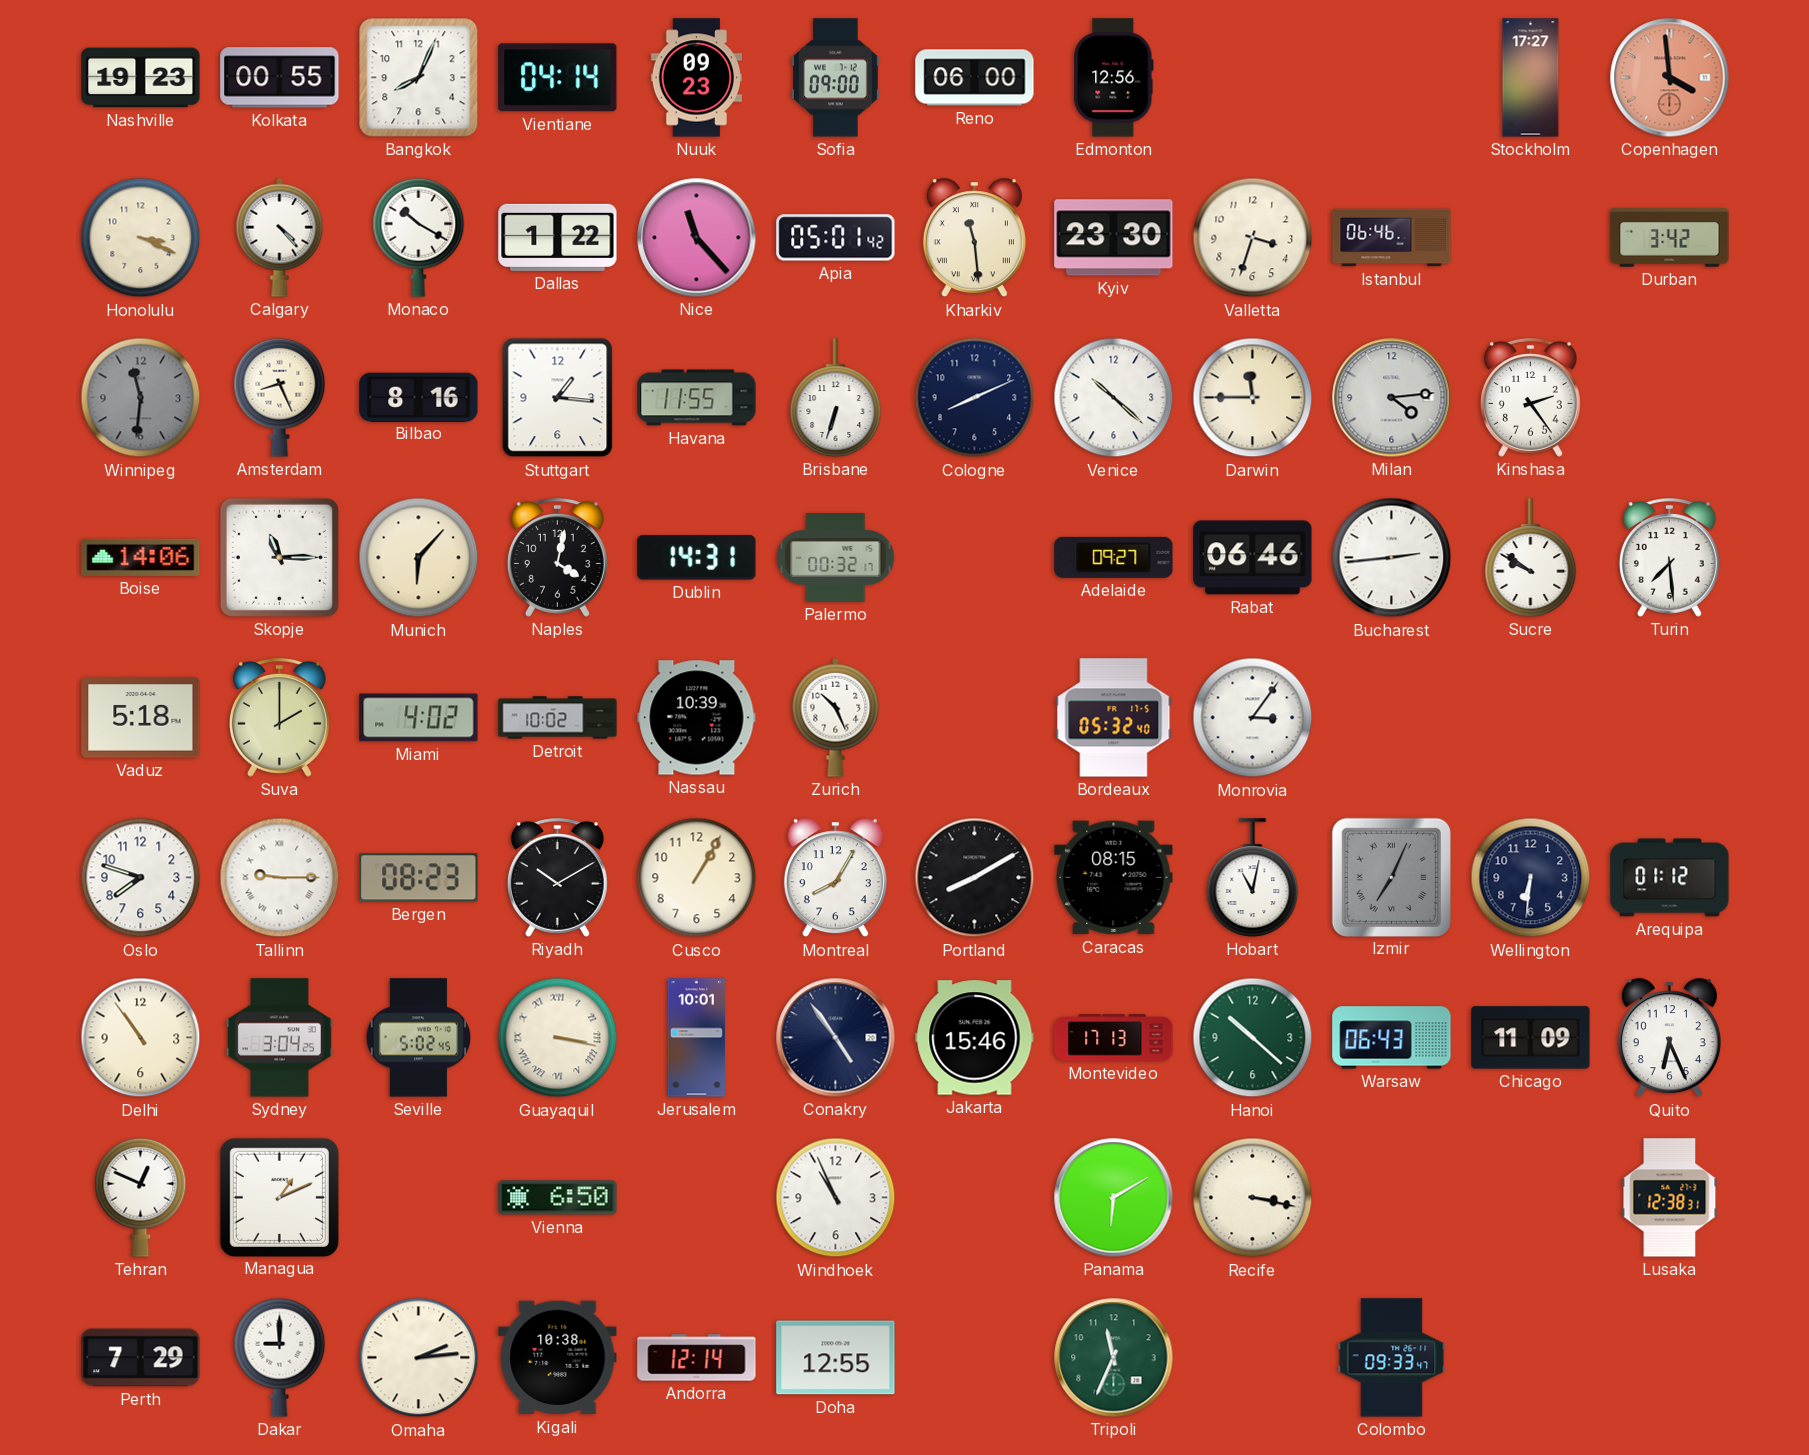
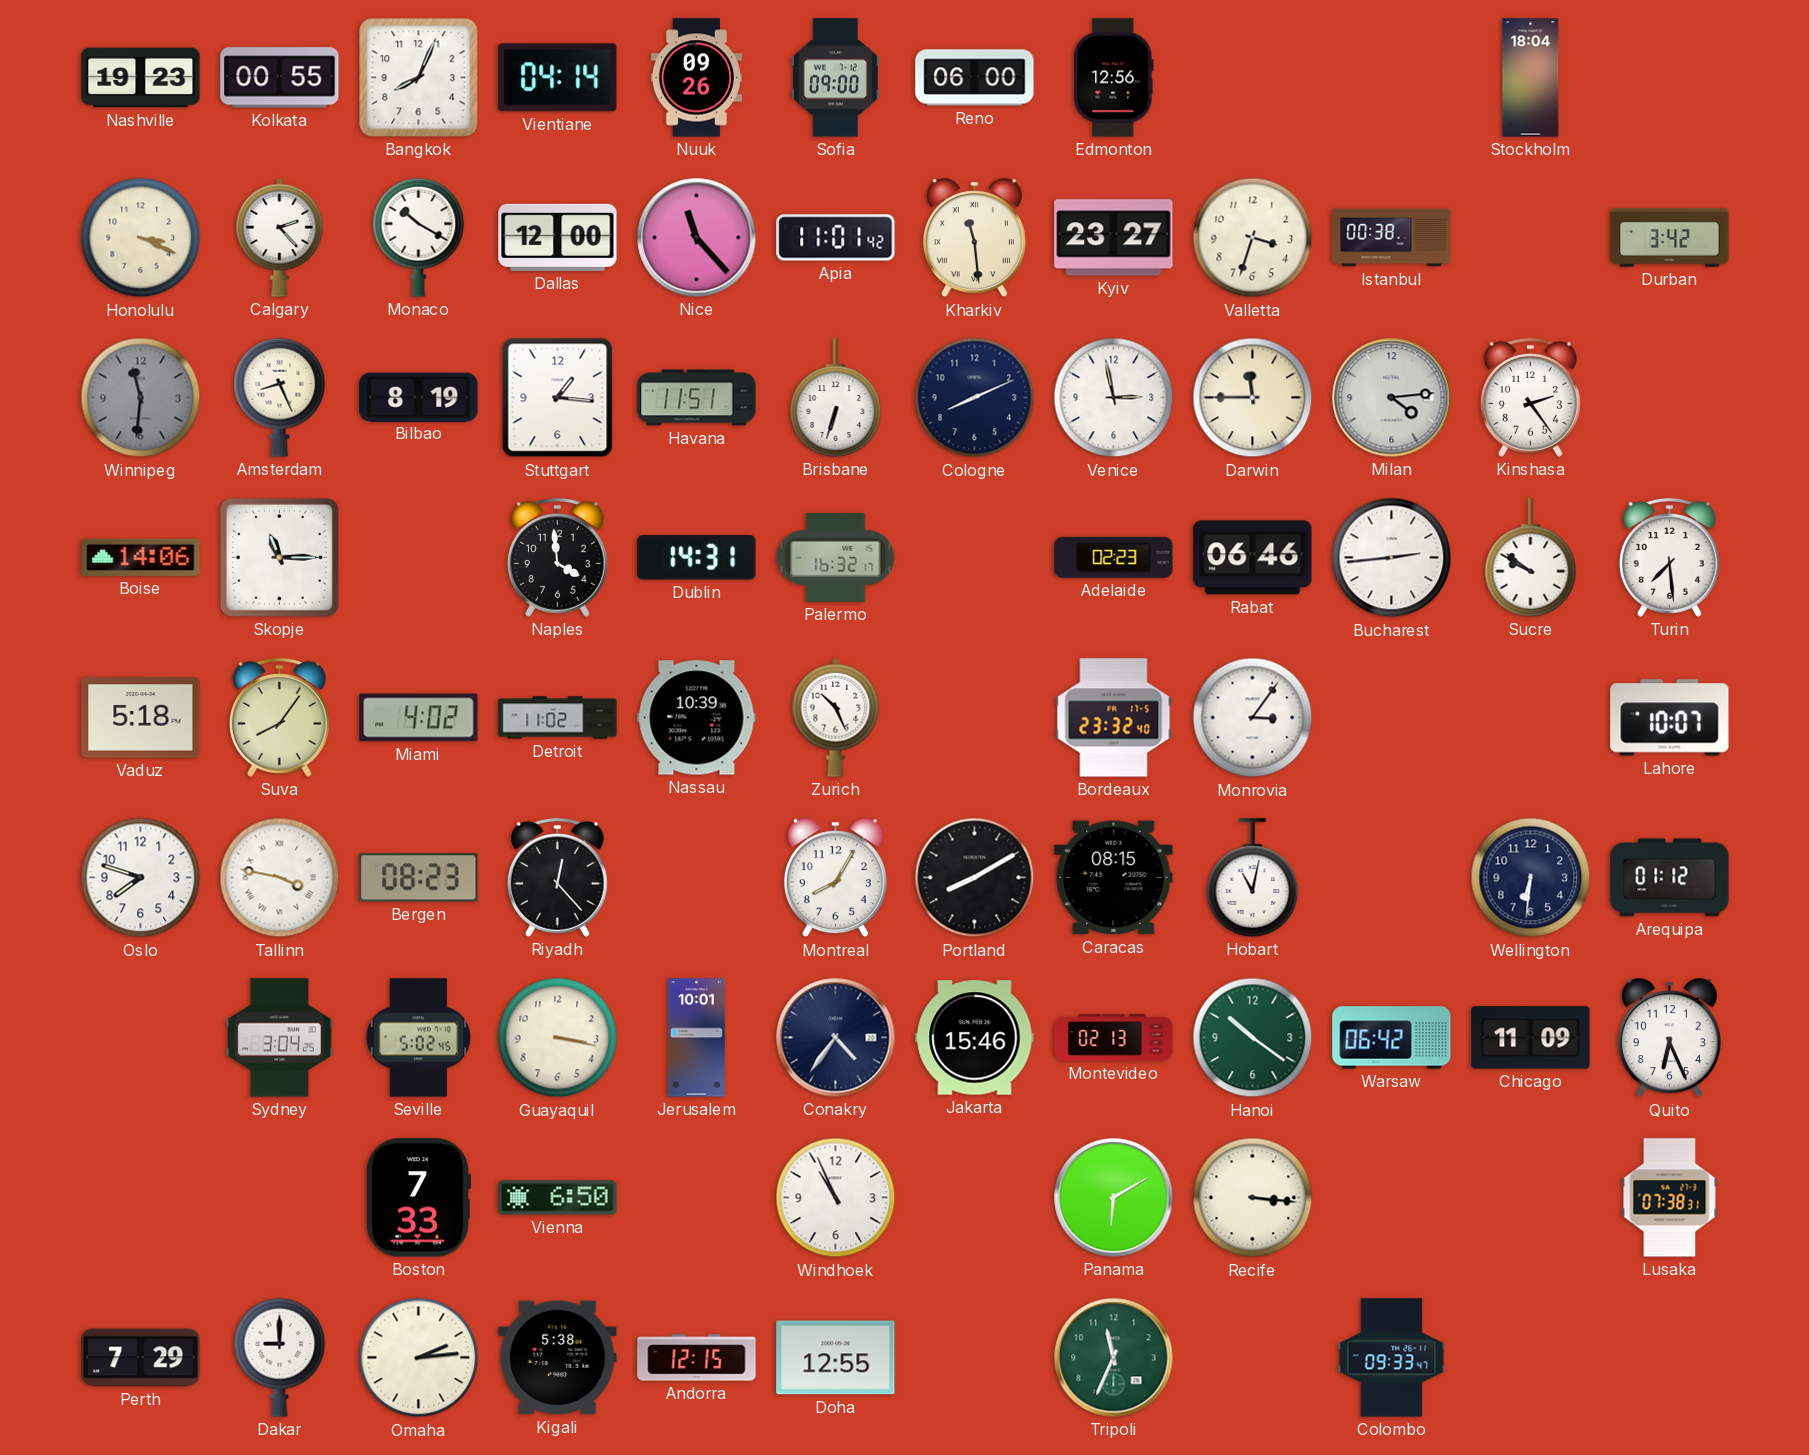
Nuuk: 09:23 -> 09:26 (696, 78)
Stockholm: 17:27 -> 18:04 (1531, 78)
Copenhagen: 3:59 -> none (1670, 78)
Calgary: 4:23 -> 2:23 (280, 237)
Dallas: 1:22 -> 12:00 (558, 237)
Apia: 05:01 -> 11:01 (836, 238)
Kyiv: 23:30 -> 23:27 (1114, 238)
Istanbul: 06:46 -> 00:38 (1392, 238)
Bilbao: 8:16 -> 8:19 (419, 397)
Havana: 11:55 -> 11:51 (697, 398)
Venice: 10:22 -> 2:58 (1114, 398)
Munich: 6:07 -> none (419, 558)
Naples: 4:02 -> 3:59 (557, 558)
Palermo: 00:32 -> 16:32 (836, 558)
Adelaide: 09:27 -> 02:23 (1114, 557)
Suva: 2:00 -> 8:06 (279, 718)
Detroit: 10:02 -> 11:02 (558, 718)
Bordeaux: 05:32 -> 23:32 (1114, 718)
Lahore: none -> 10:07 (1670, 718)
Tallinn: 9:15 -> 3:47 (280, 878)
Riyadh: 10:10 -> 12:23 (557, 878)
Cusco: 1:05 -> none (697, 878)
Izmir: 7:04 -> none (1391, 877)
Delhi: 10:54 -> none (141, 1038)
Guayaquil numerals: Roman -> Arabic (558, 1038)
Conakry: 4:54 -> 4:36 (836, 1038)
Montevideo: 17:13 -> 02:13 (1114, 1038)
Hanoi: 10:22 -> 10:21 (1253, 1038)
Warsaw: 06:43 -> 06:42 (1392, 1038)
Tehran: 12:49 -> none (141, 1197)
Managua: 1:11 -> none (279, 1197)
Boston: none -> 7:33 (418, 1198)
Recife: 3:17 -> 3:16 (1253, 1198)
Lusaka: 12:38 -> 07:38 (1670, 1198)
Kigali: 10:38 -> 5:38 (558, 1358)
Andorra: 12:14 -> 12:15 (697, 1358)
